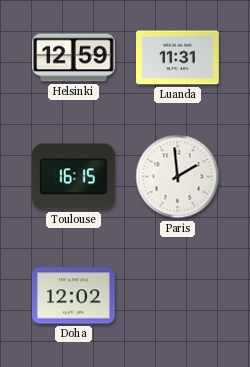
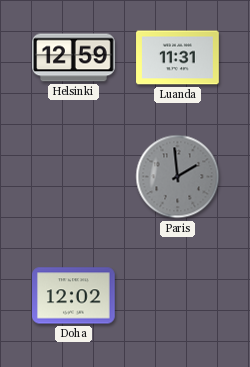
Toulouse: 16:15 -> none (74, 177)
Paris dial: white -> grey (178, 177)
